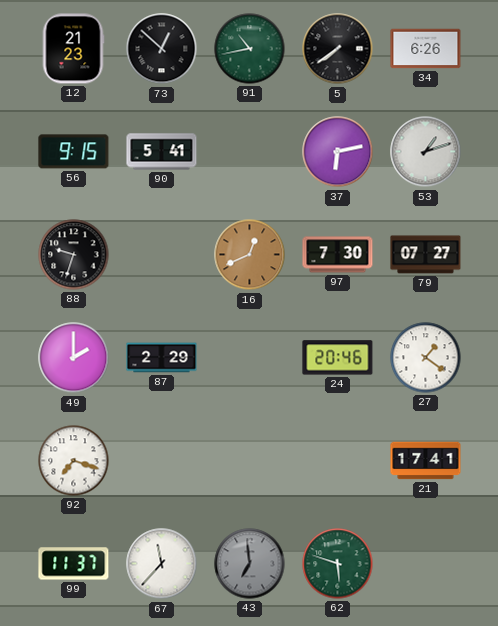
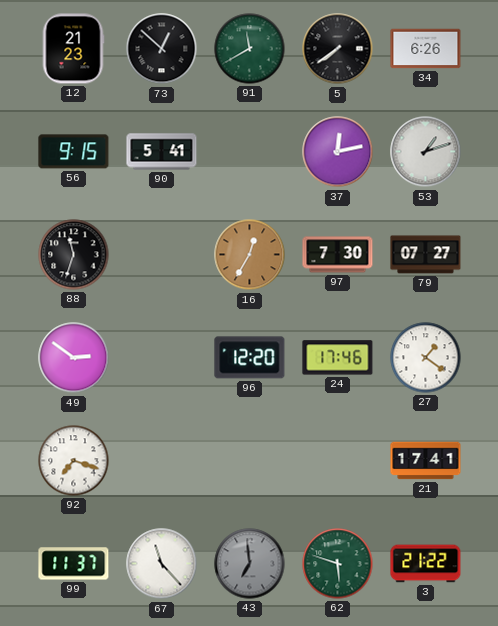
91: 10:43 -> 11:40 (250, 49)
37: 6:13 -> 12:13 (338, 152)
88: 9:33 -> 11:33 (74, 255)
16: 12:41 -> 12:35 (250, 255)
49: 2:00 -> 2:51 (74, 358)
87: 2:29 -> none (162, 358)
96: none -> 12:20 (250, 358)
24: 20:46 -> 17:46 (338, 358)
67: 11:37 -> 11:23 (162, 564)
3: none -> 21:22 (426, 564)
